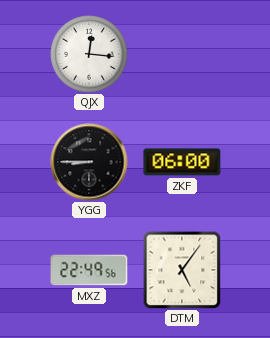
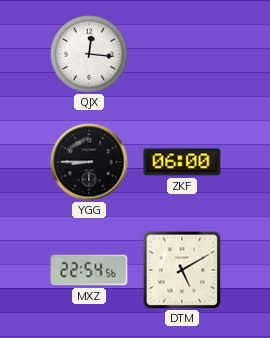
MXZ: 22:49 -> 22:54 (89, 270)
DTM: 5:06 -> 5:10 (182, 270)
